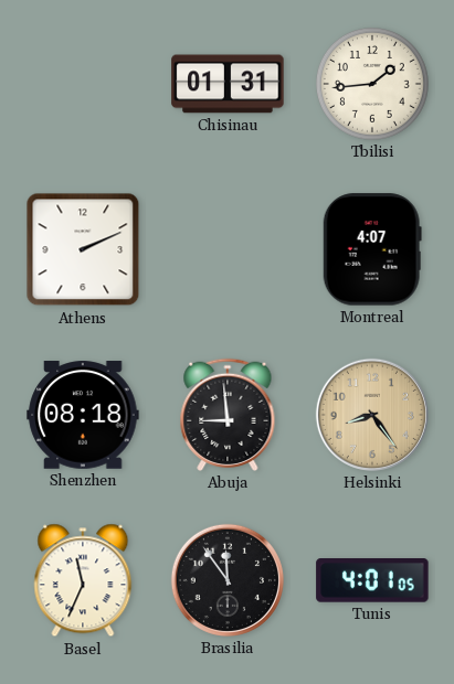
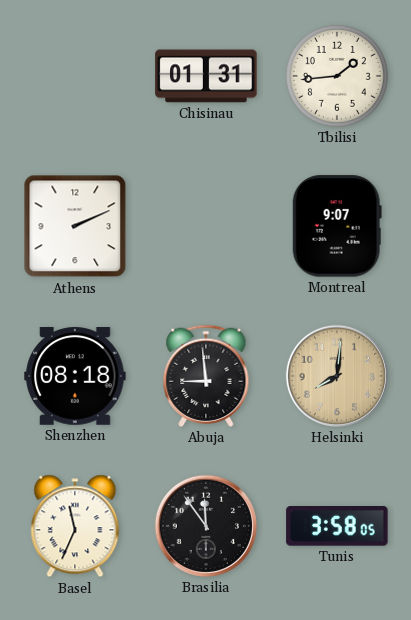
Montreal: 4:07 -> 9:07 (337, 226)
Helsinki: 8:24 -> 8:01 (337, 376)
Tunis: 4:01 -> 3:58 (337, 526)
